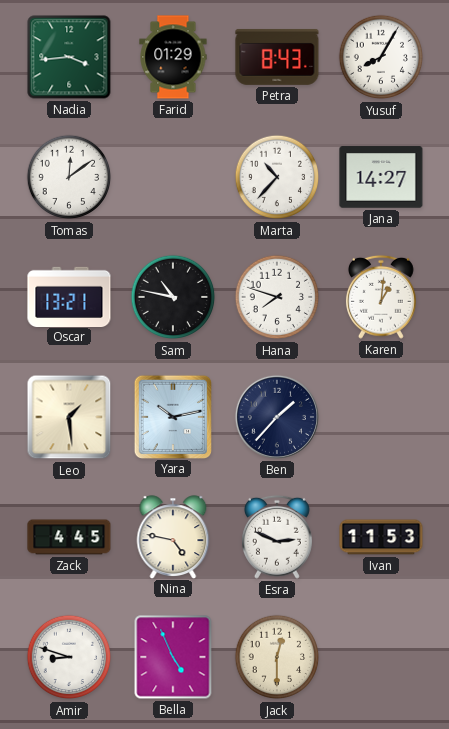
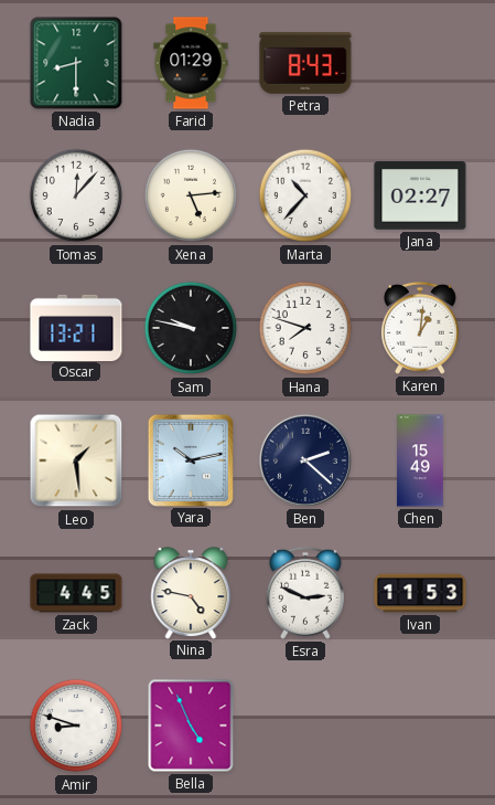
Nadia: 3:44 -> 8:30 (76, 63)
Yusuf: 8:05 -> none (381, 57)
Tomas: 12:09 -> 12:07 (76, 195)
Xena: none -> 5:14 (191, 195)
Jana: 14:27 -> 02:27 (420, 195)
Sam: 10:47 -> 9:47 (191, 328)
Ben: 1:37 -> 2:22 (305, 460)
Chen: none -> 15:49 (420, 460)
Jack: 12:30 -> none (277, 657)
